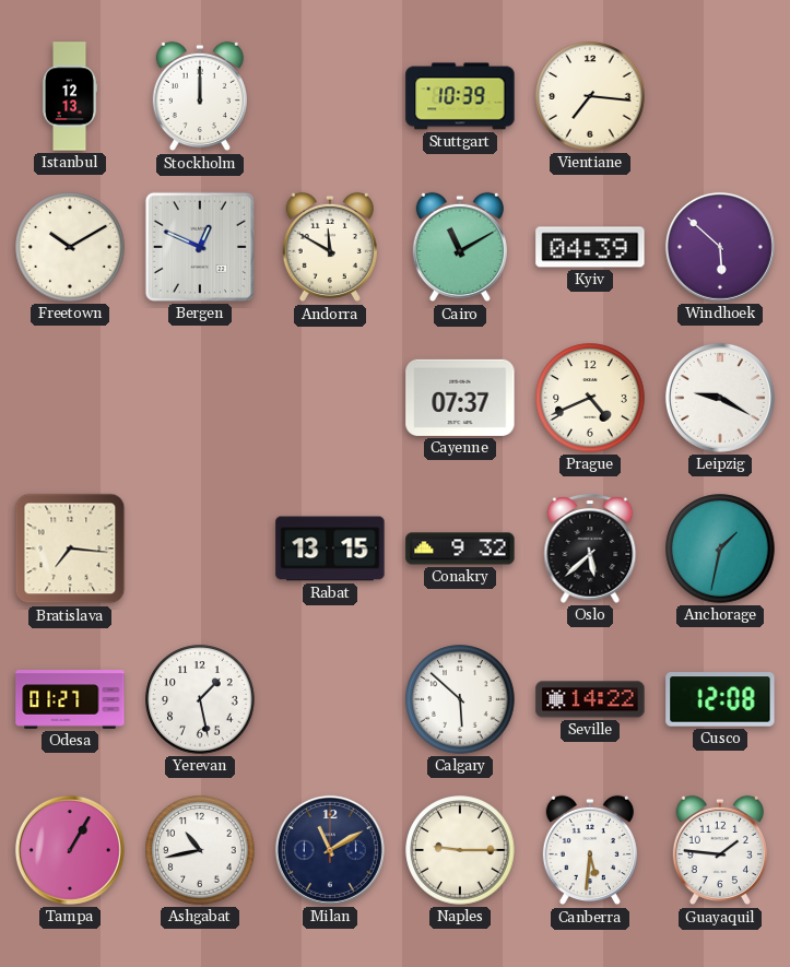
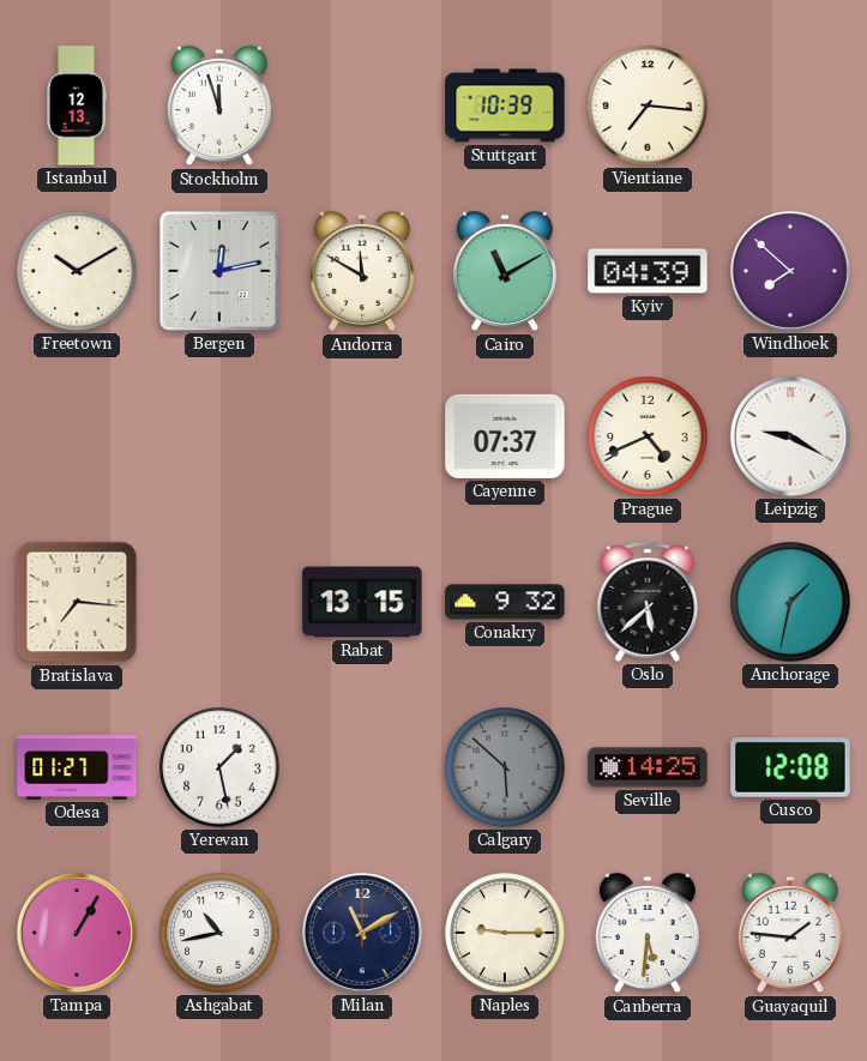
Stockholm: 12:00 -> 11:57 (219, 106)
Bergen: 12:49 -> 12:13 (219, 271)
Windhoek: 5:52 -> 7:52 (790, 271)
Calgary dial: white -> grey (505, 767)
Seville: 14:22 -> 14:25 (648, 767)
